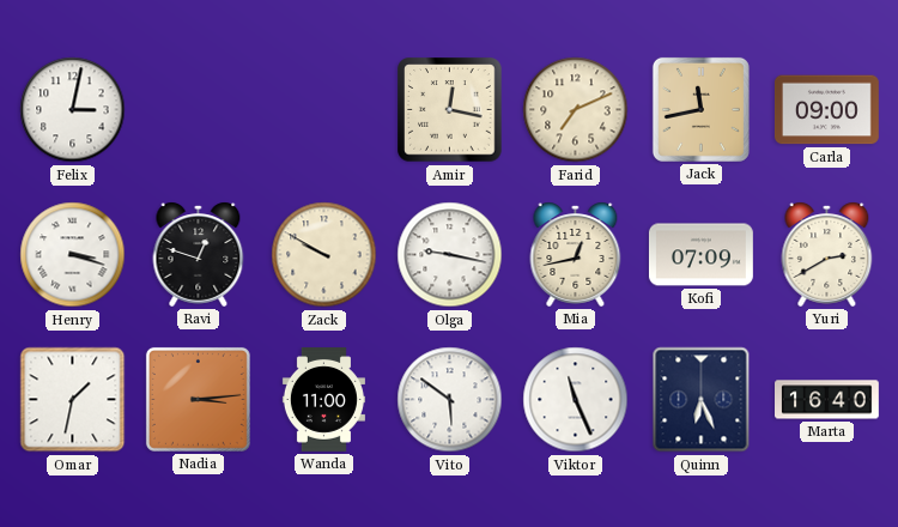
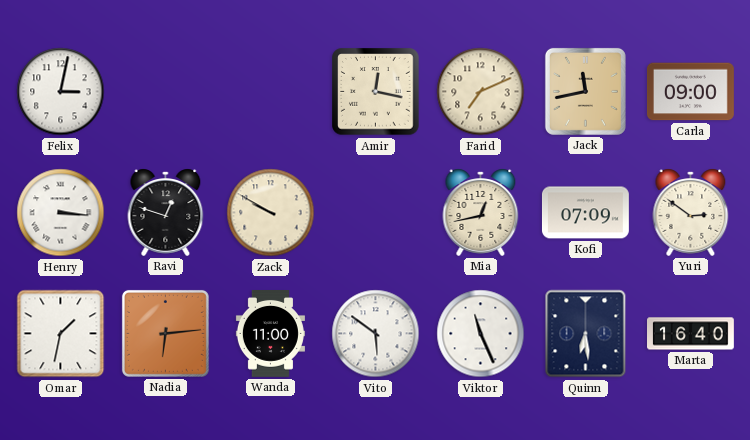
Henry: 3:18 -> 3:16 (61, 213)
Olga: 9:17 -> none (450, 255)
Yuri: 2:40 -> 2:51 (691, 212)
Nadia: 3:14 -> 6:14 (165, 333)
Quinn: 6:26 -> 6:29 (586, 334)
